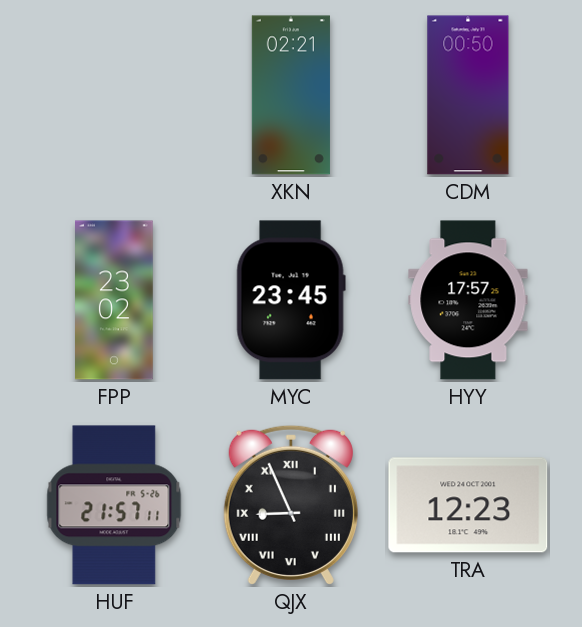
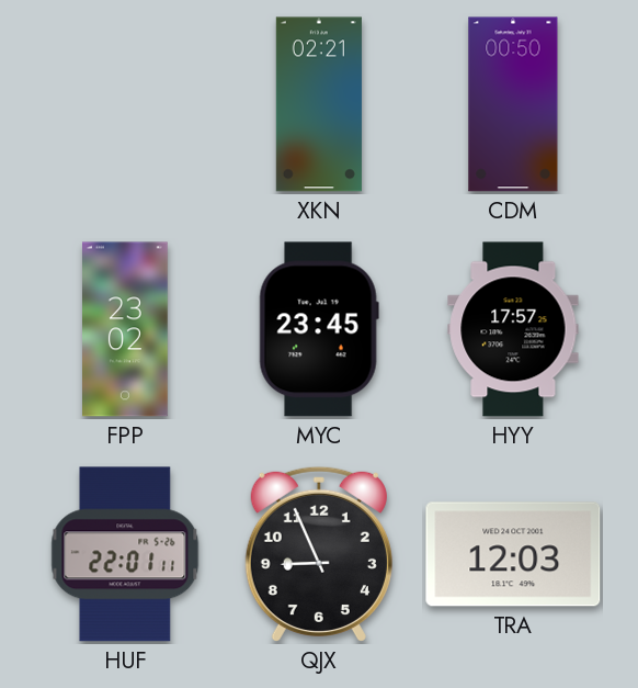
HUF: 21:57 -> 22:01 (125, 554)
QJX numerals: Roman -> Arabic (319, 554)
TRA: 12:23 -> 12:03 (513, 554)
